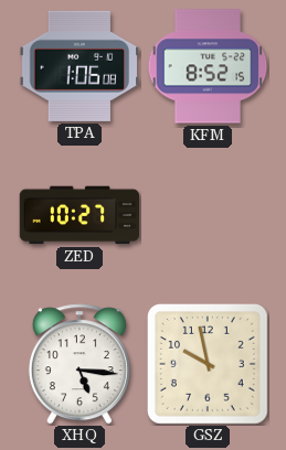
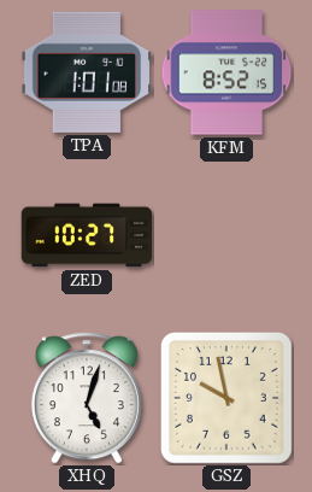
TPA: 1:06 -> 1:01 (87, 72)
XHQ: 5:16 -> 5:03 (87, 398)
